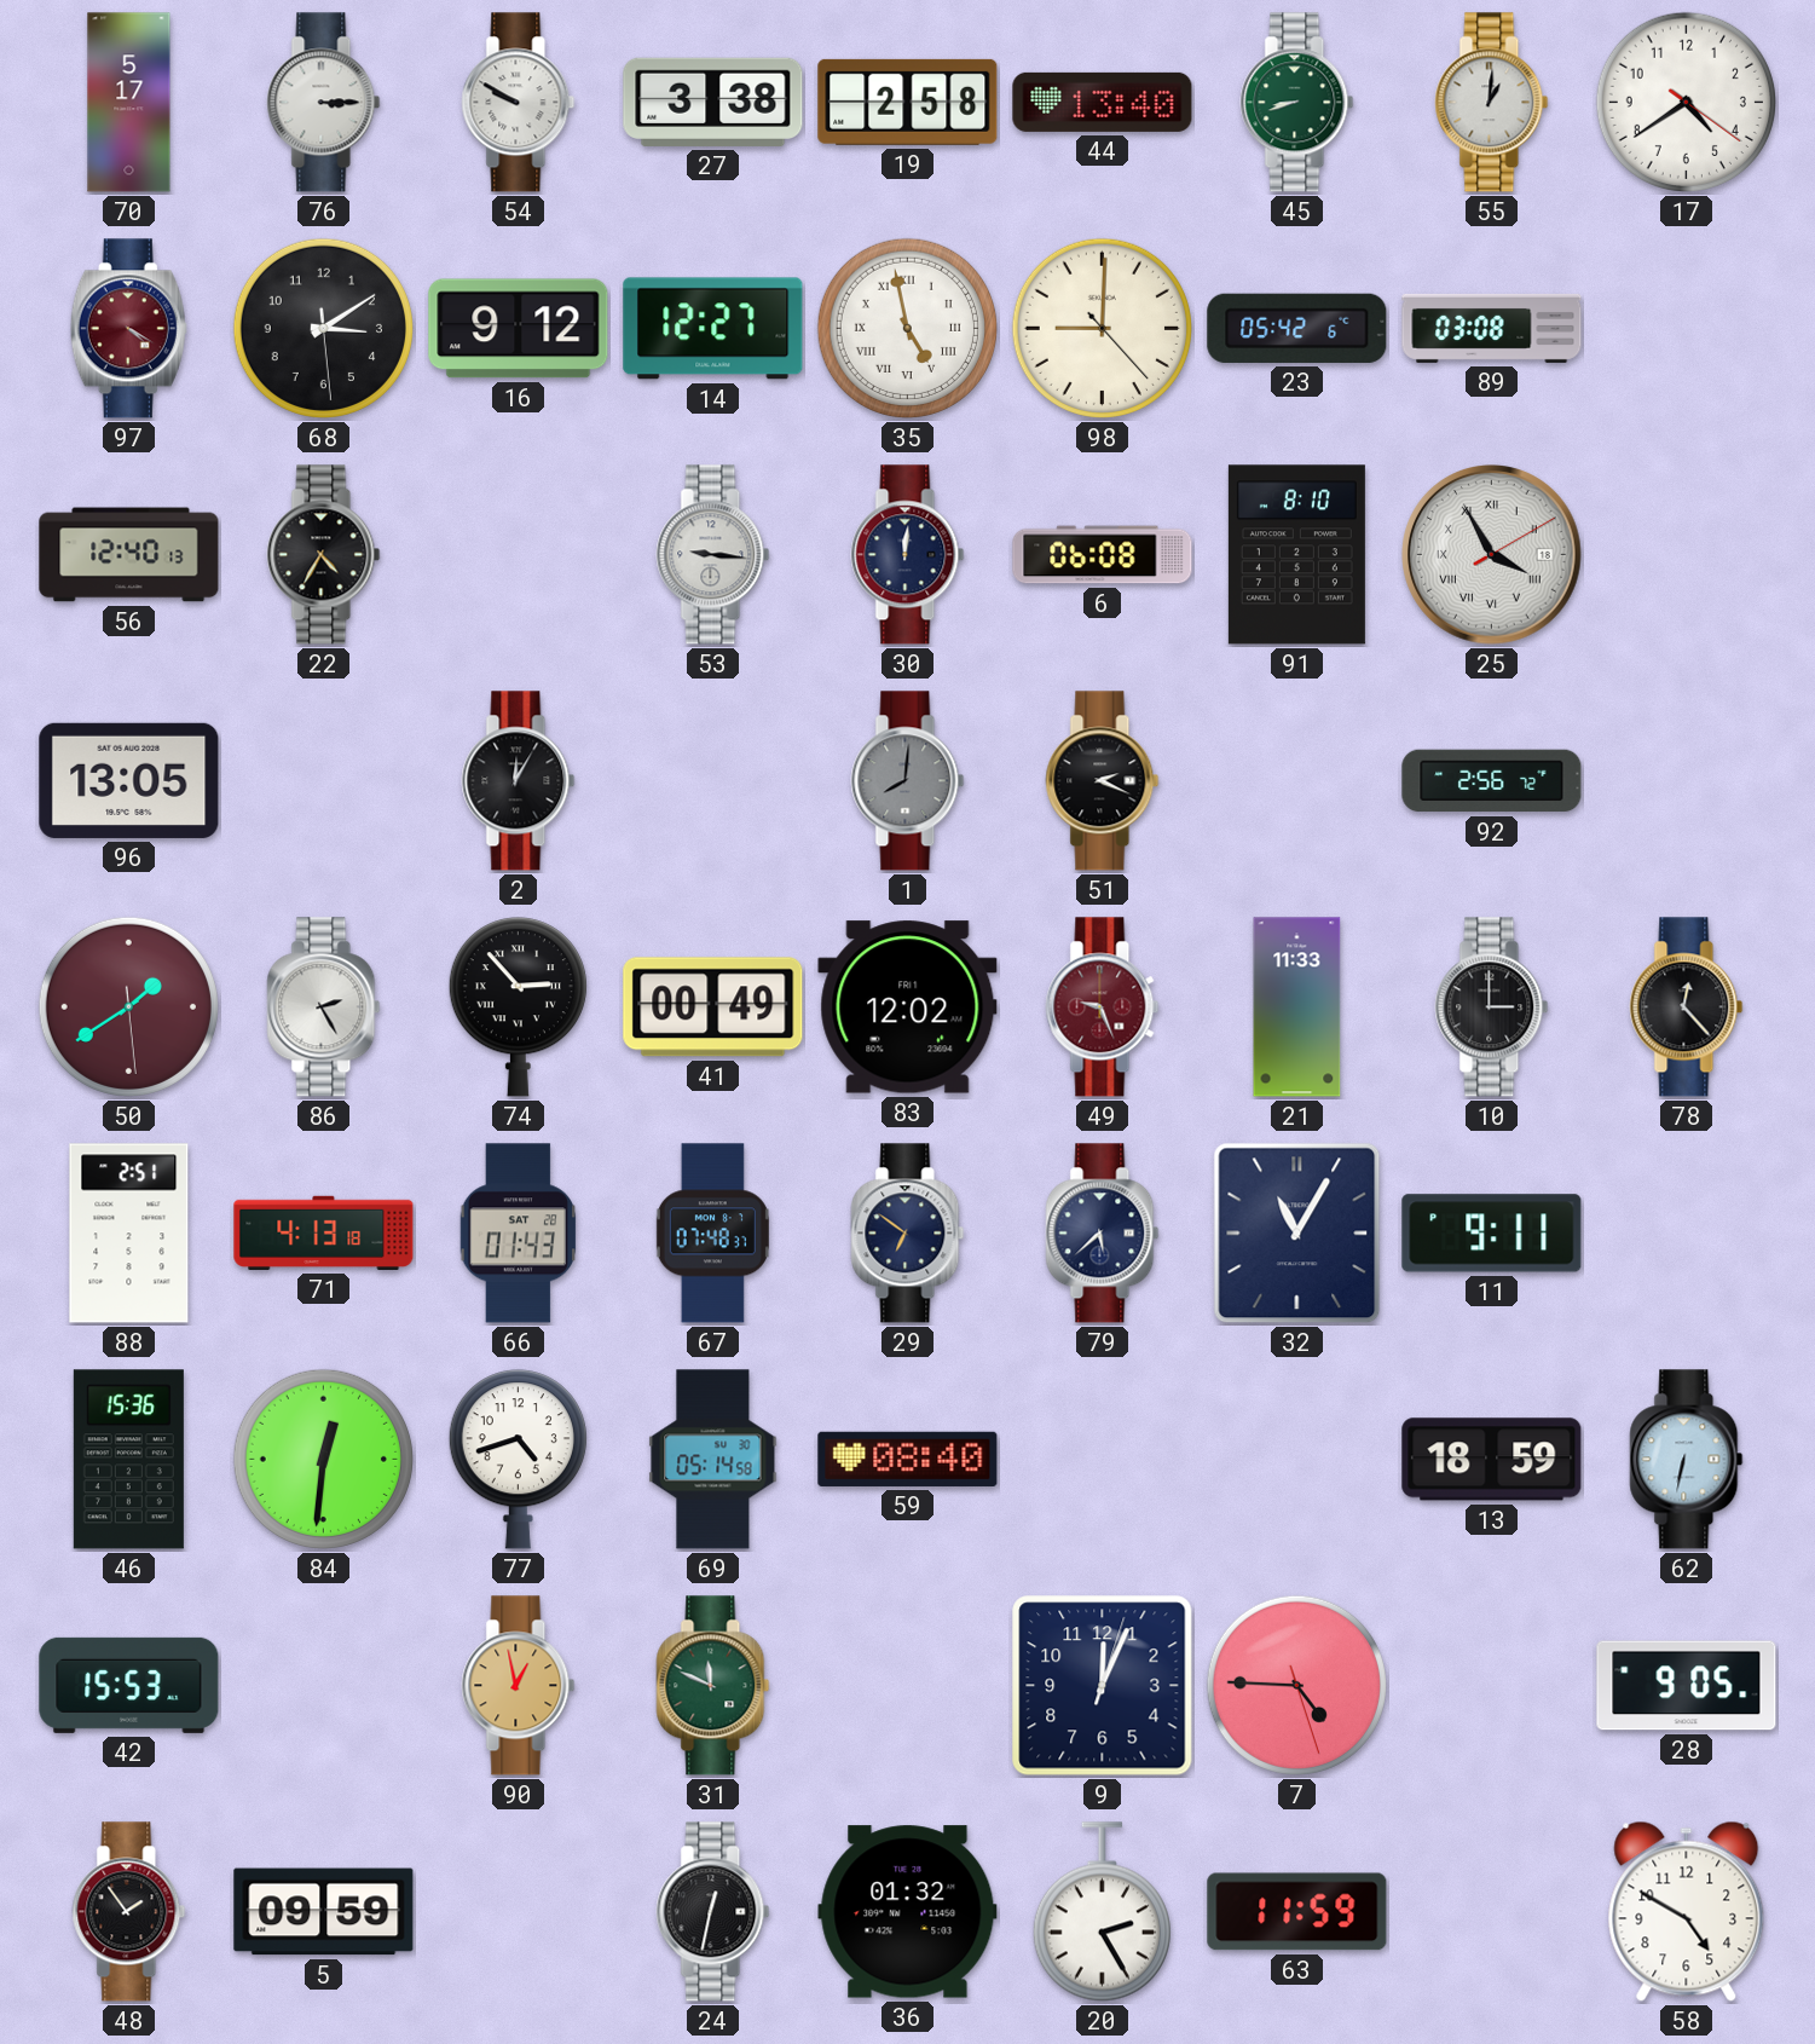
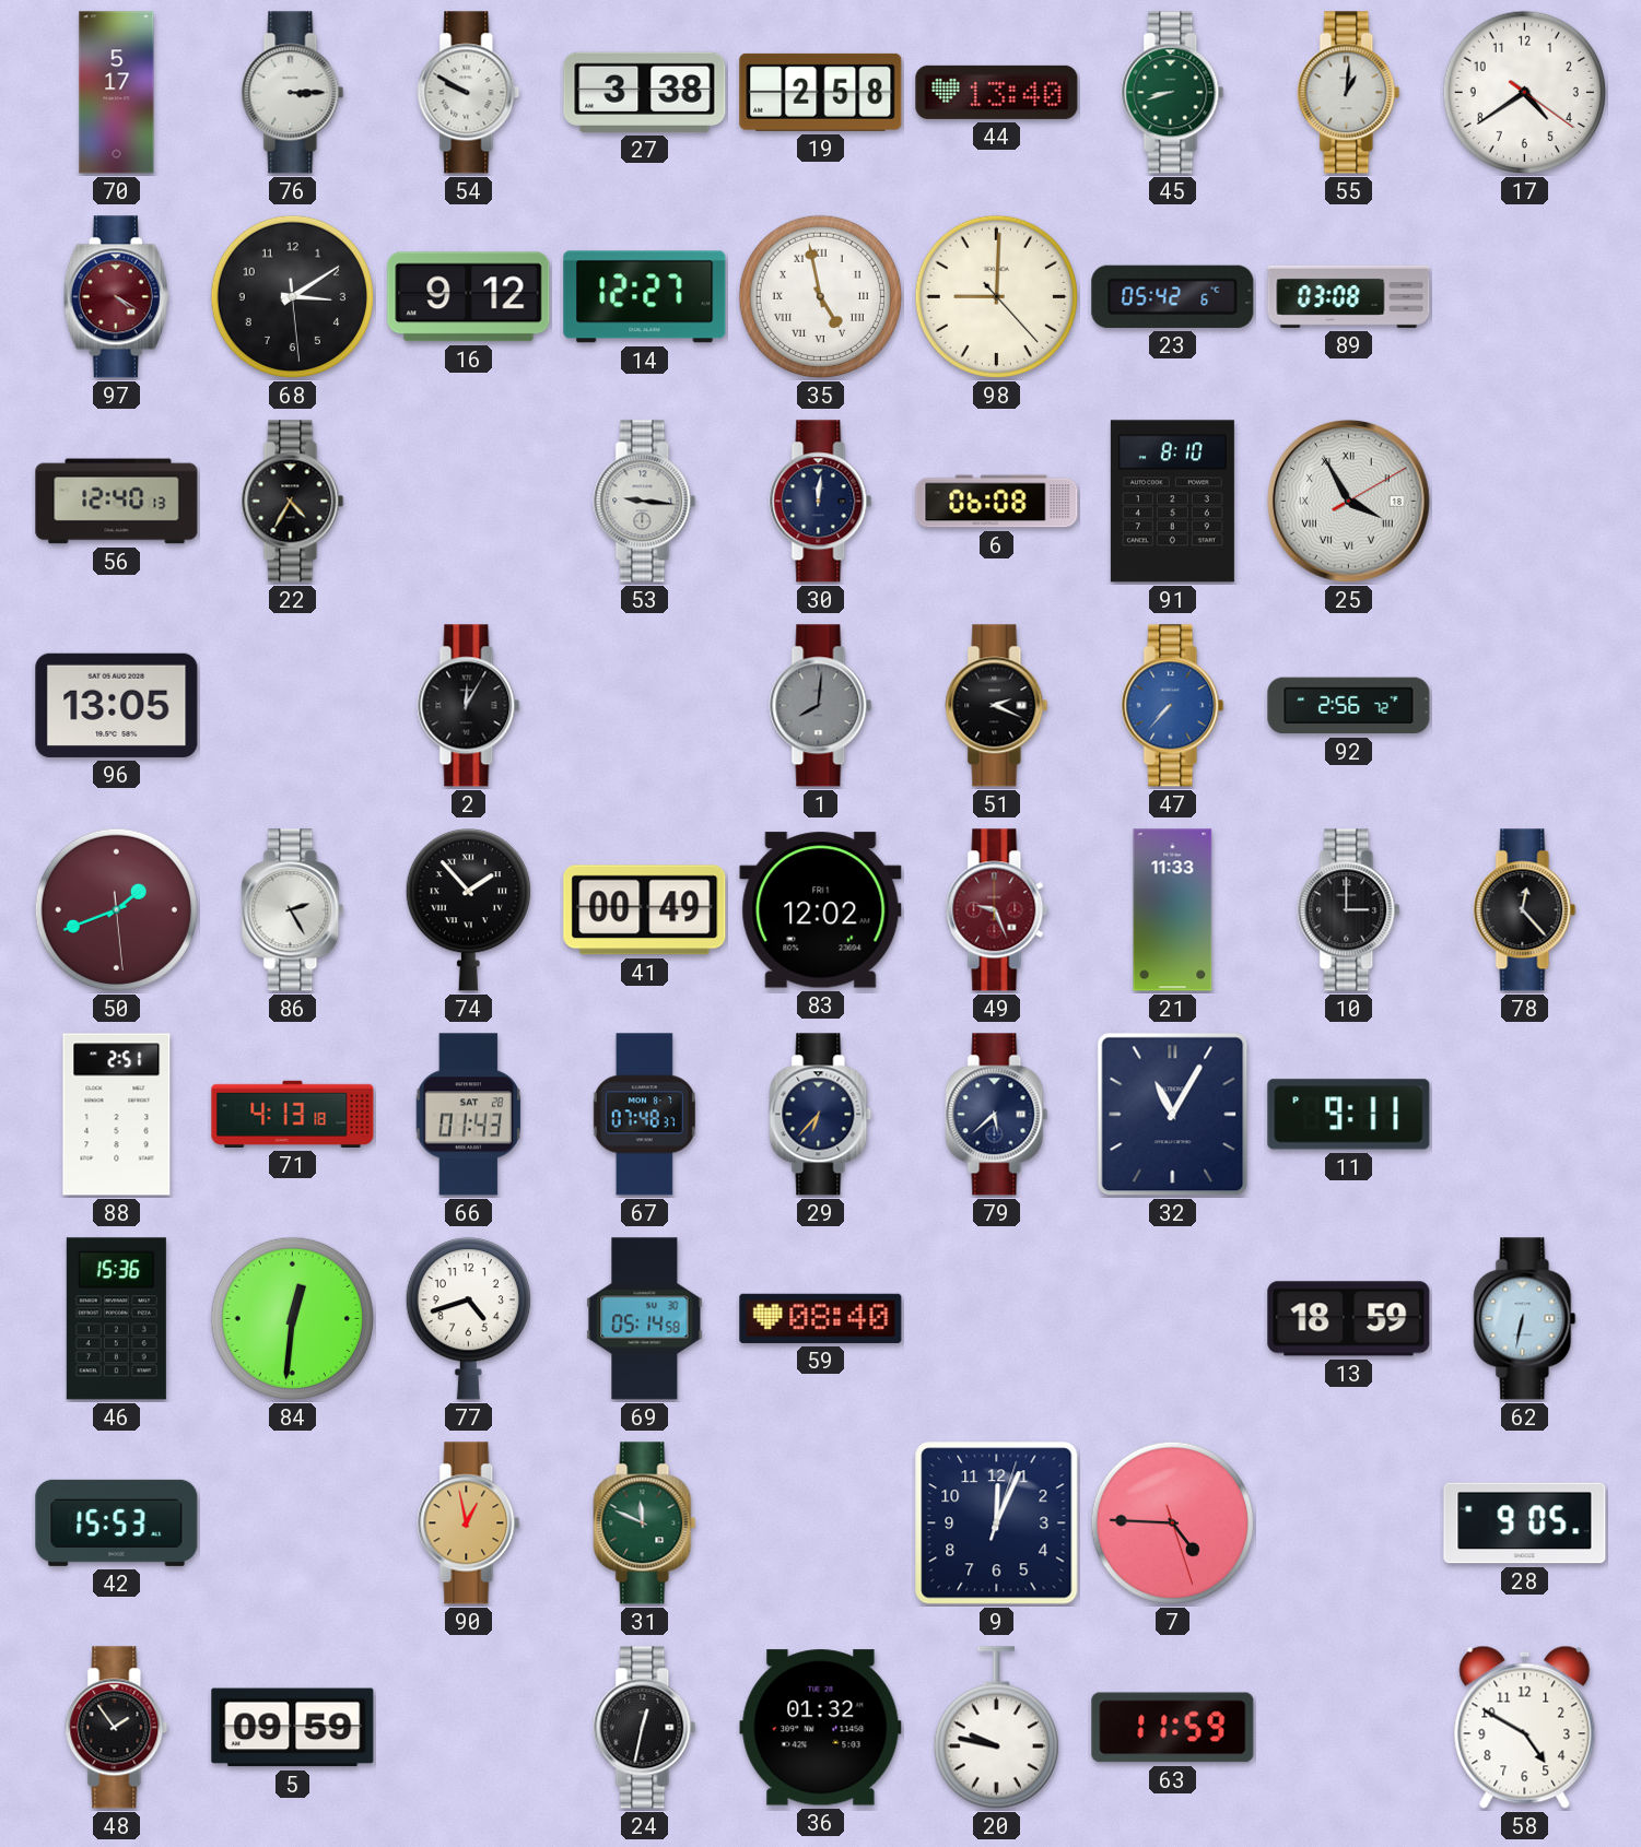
47: none -> 7:37 (1173, 706)
50: 1:39 -> 1:41 (116, 909)
74: 2:53 -> 1:53 (468, 910)
29: 6:51 -> 6:37 (821, 1115)
20: 2:25 -> 9:47 (996, 1728)
